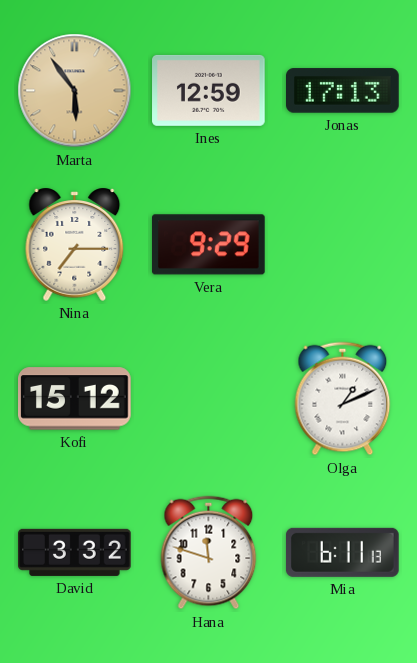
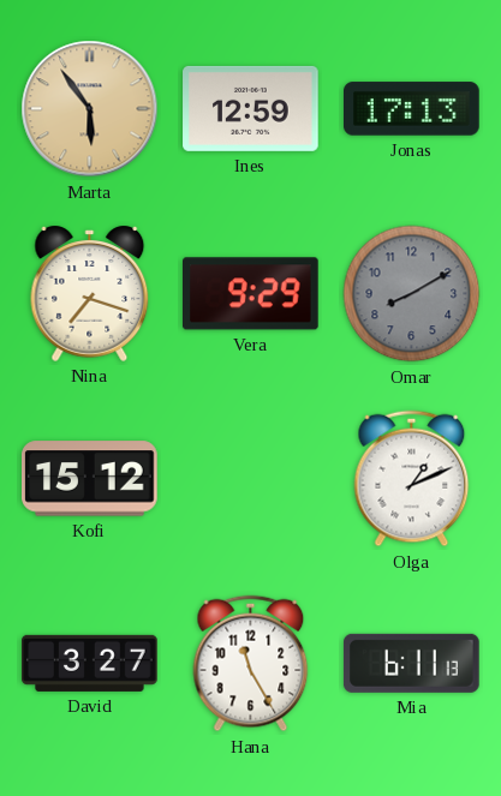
Nina: 7:15 -> 7:18 (90, 293)
Omar: none -> 8:10 (412, 294)
David: 3:32 -> 3:27 (90, 663)
Hana: 11:48 -> 11:25 (251, 664)
